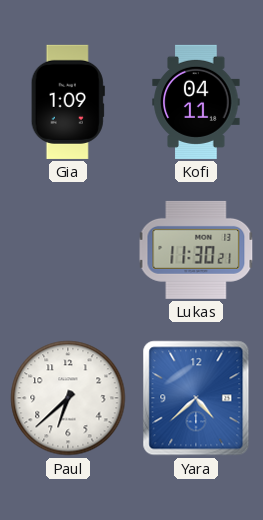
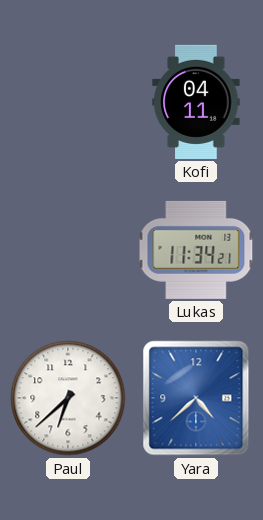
Gia: 1:09 -> none (68, 102)
Lukas: 11:30 -> 11:34 (196, 250)
